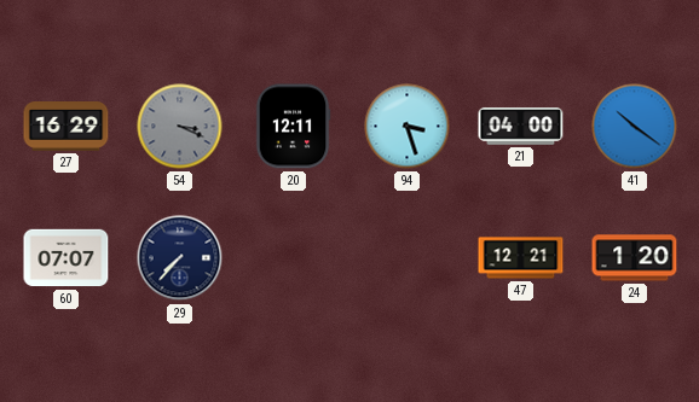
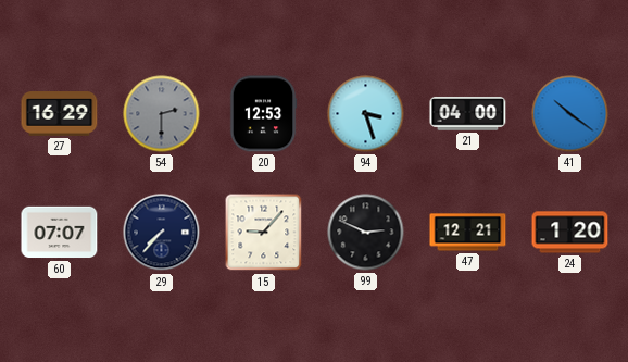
54: 3:19 -> 2:30 (162, 114)
20: 12:11 -> 12:53 (263, 114)
15: none -> 9:07 (264, 233)
99: none -> 2:49 (366, 233)
